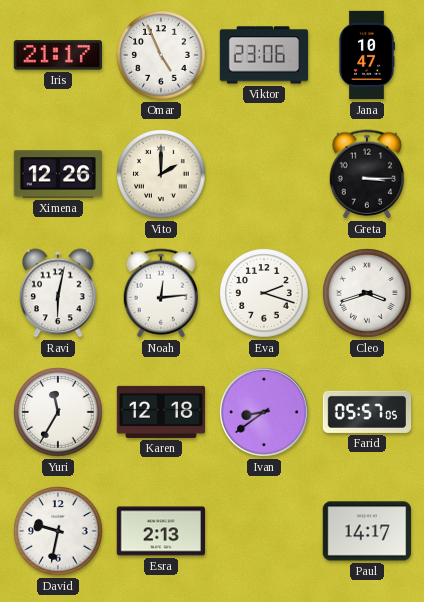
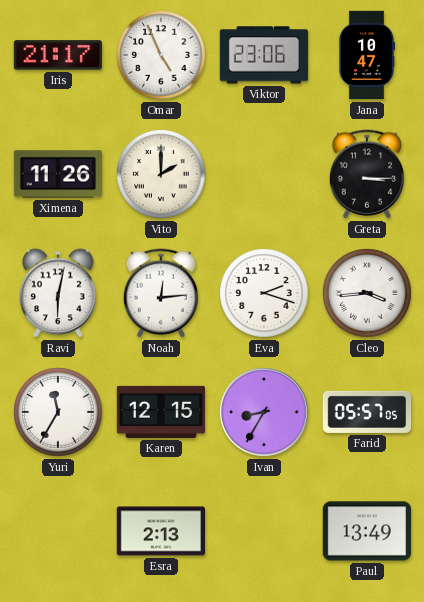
Ximena: 12:26 -> 11:26 (58, 174)
Cleo: 3:42 -> 3:44 (367, 293)
Karen: 12:18 -> 12:15 (161, 412)
Ivan: 8:39 -> 8:35 (264, 412)
David: 9:32 -> none (58, 531)
Paul: 14:17 -> 13:49 (366, 531)
